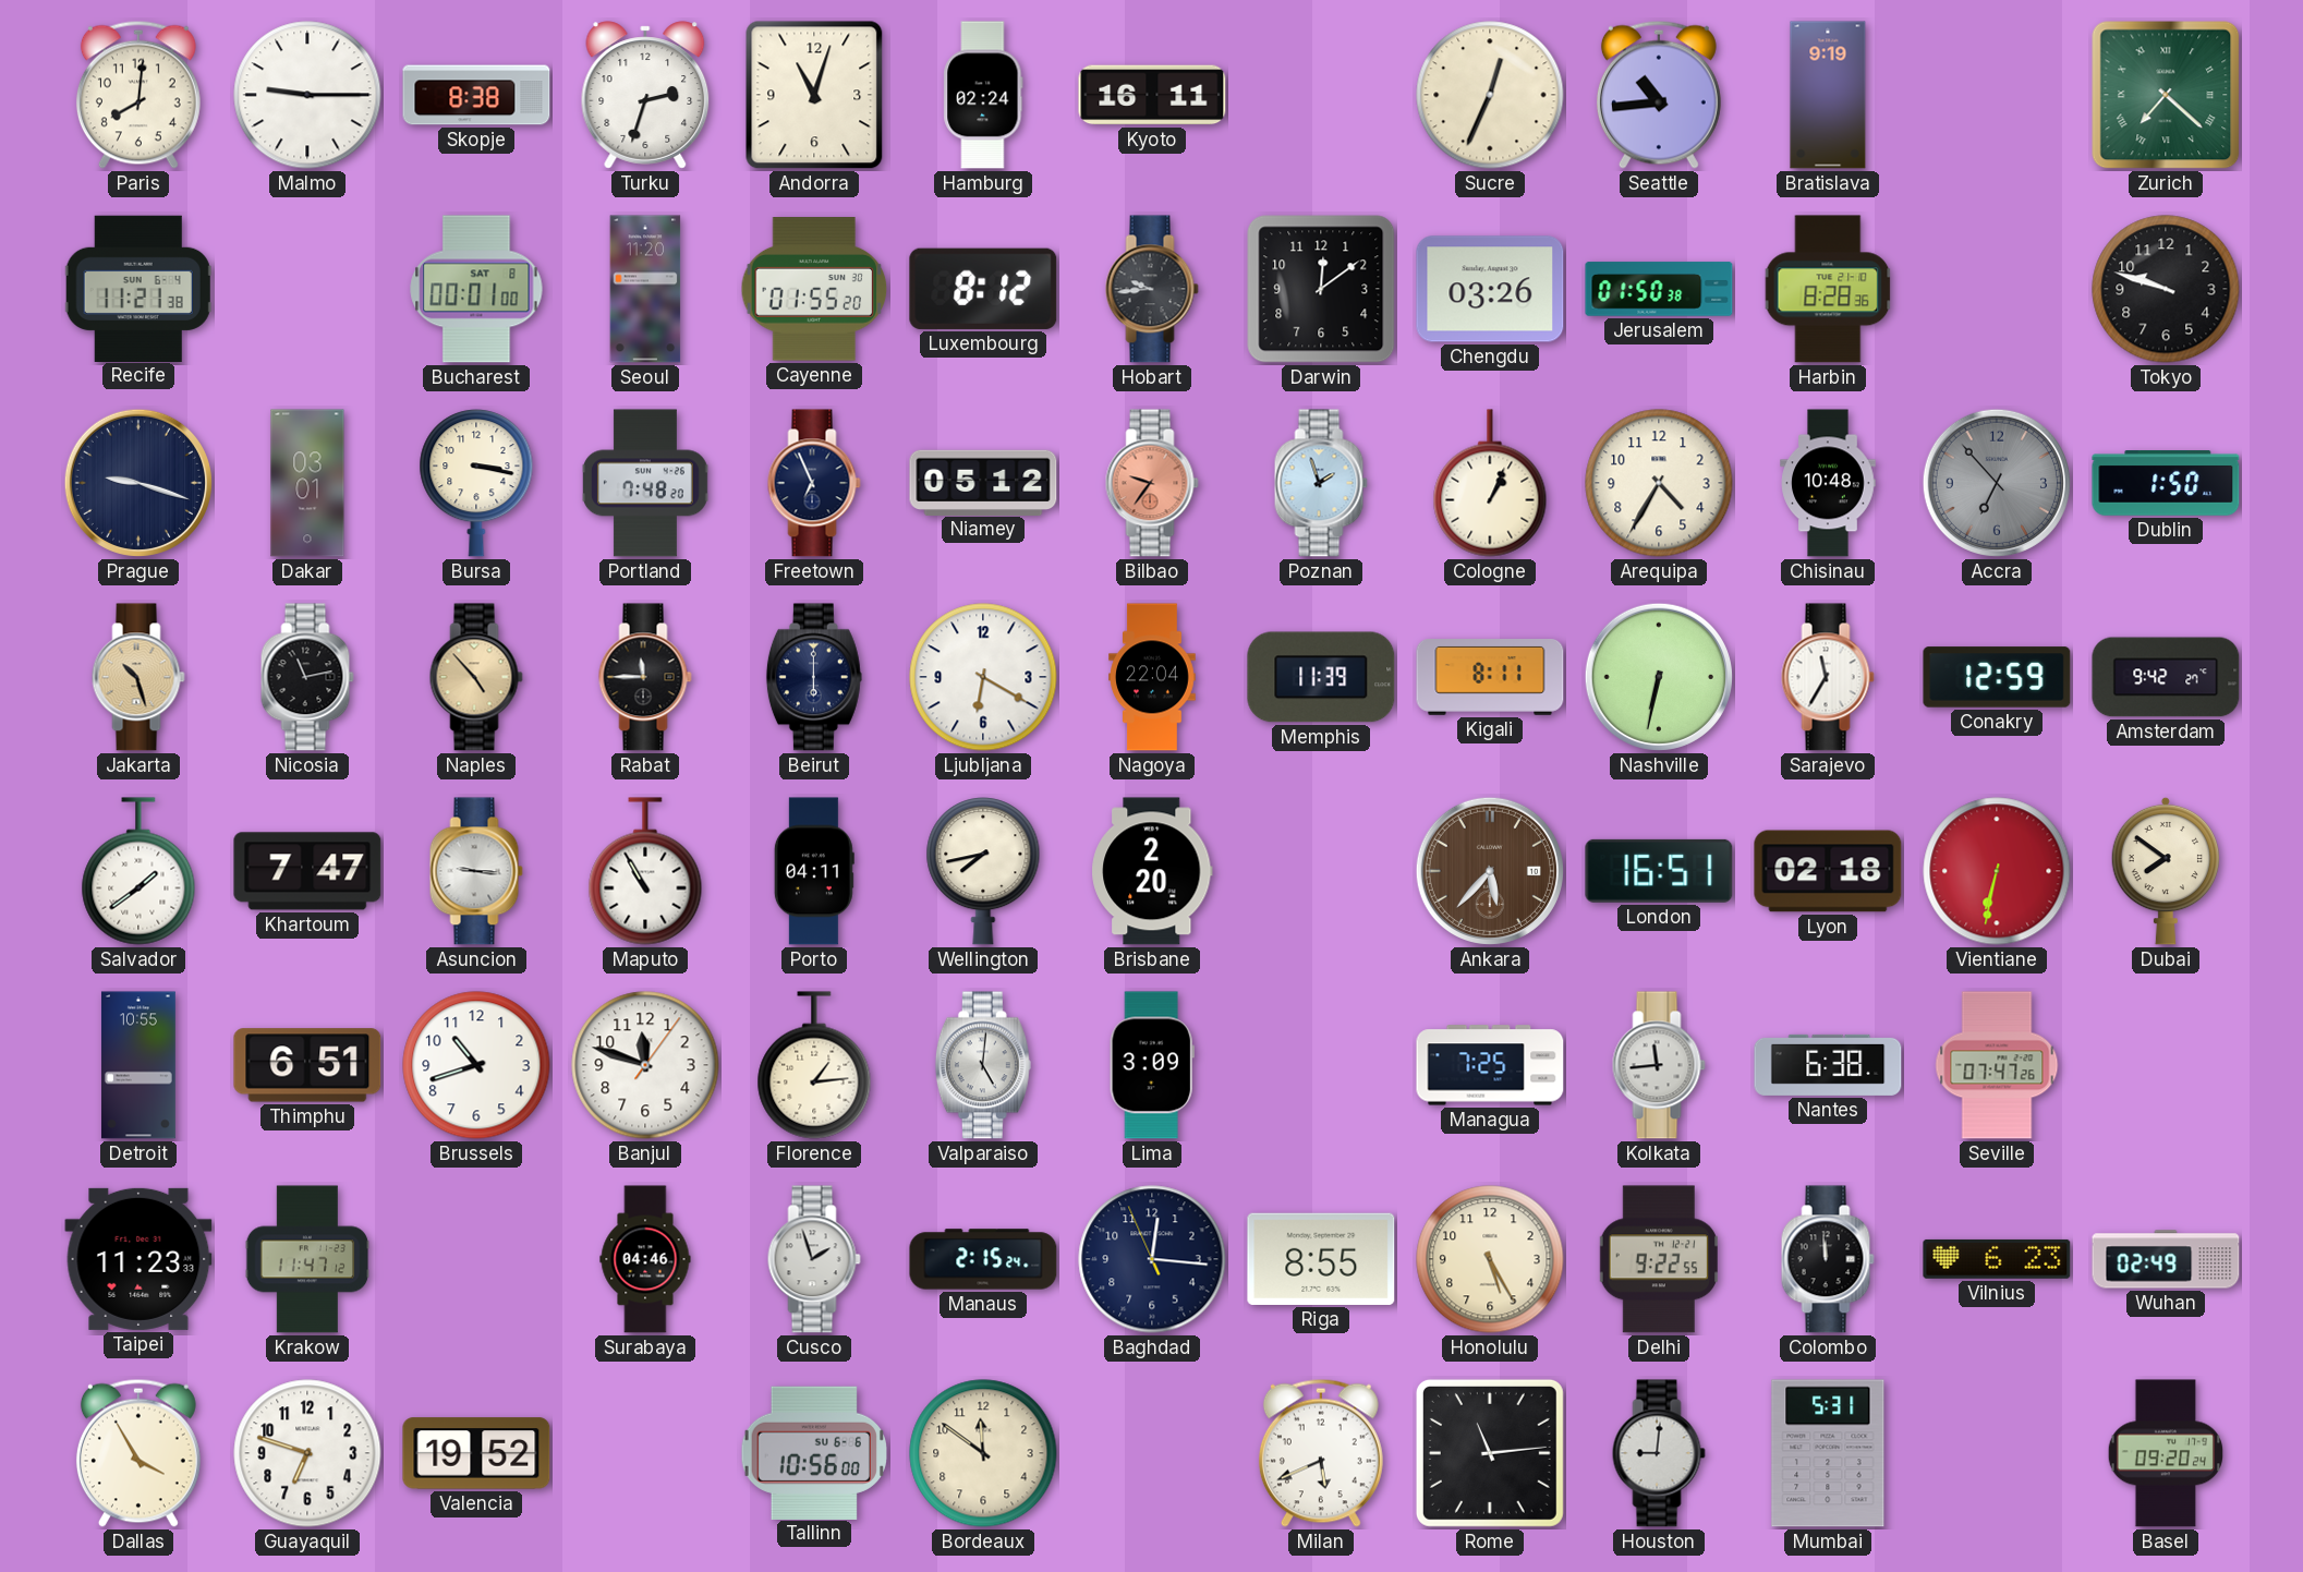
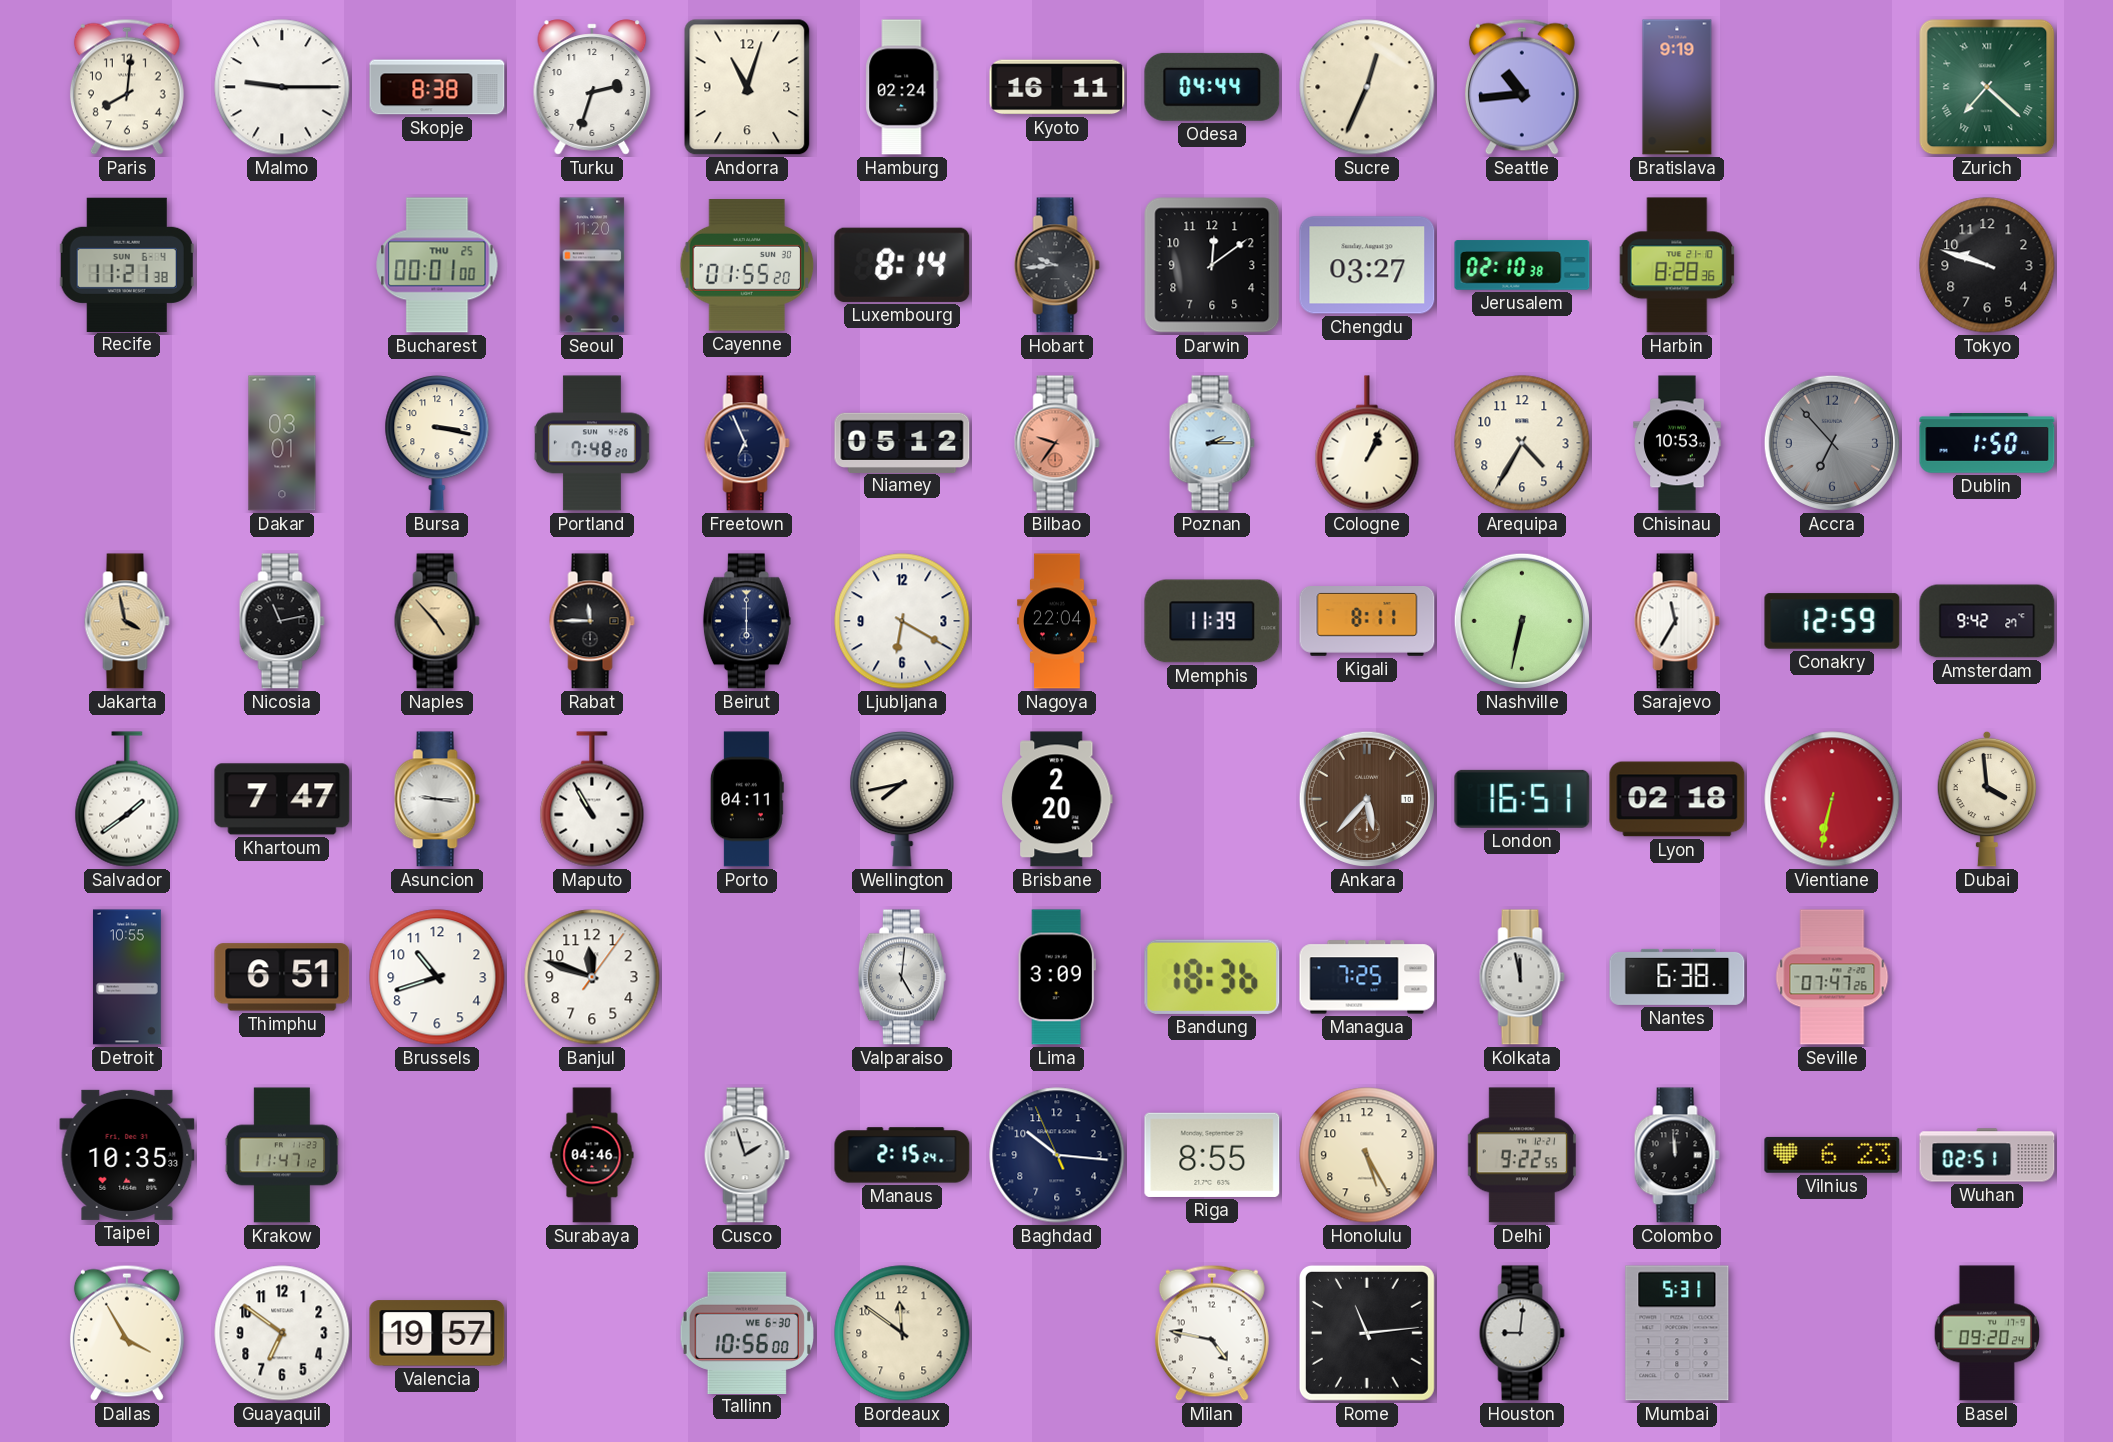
Odesa: none -> 04:44 (1212, 87)
Bucharest date: SAT 8 -> THU 25 (437, 265)
Luxembourg: 8:12 -> 8:14 (902, 265)
Chengdu: 03:26 -> 03:27 (1367, 265)
Jerusalem: 01:50 -> 02:10 (1522, 265)
Prague: 9:18 -> none (138, 483)
Poznan: 1:57 -> 2:15 (1212, 443)
Chisinau: 10:48 -> 10:53 (1677, 443)
Jakarta: 10:27 -> 3:58 (127, 621)
Dubai: 7:51 -> 3:59 (1987, 799)
Florence: 1:14 -> none (814, 1065)
Bandung: none -> 18:36 (1212, 977)
Kolkata: 11:44 -> 11:58 (1522, 977)
Taipei: 11:23 -> 10:35 (127, 1155)
Baghdad: 12:15 -> 10:15 (1057, 1155)
Wuhan: 02:49 -> 02:51 (1987, 1155)
Guayaquil: 6:48 -> 6:51 (282, 1333)
Valencia: 19:52 -> 19:57 (437, 1333)
Tallinn date: SU 6-6 -> WE 6-30 (747, 1332)
Milan: 5:41 -> 4:47 (1212, 1333)
